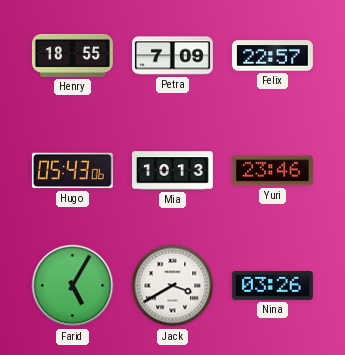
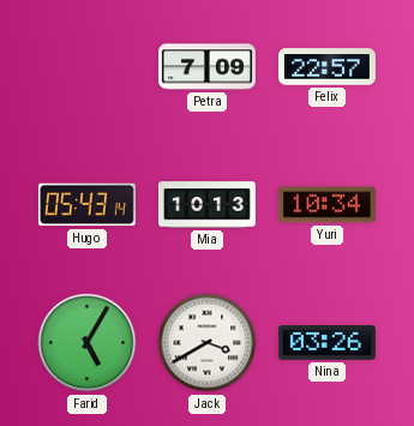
Henry: 18:55 -> none (72, 55)
Hugo: 05:43:06 -> 05:43:14 (86, 205)
Yuri: 23:46 -> 10:34 (326, 205)
